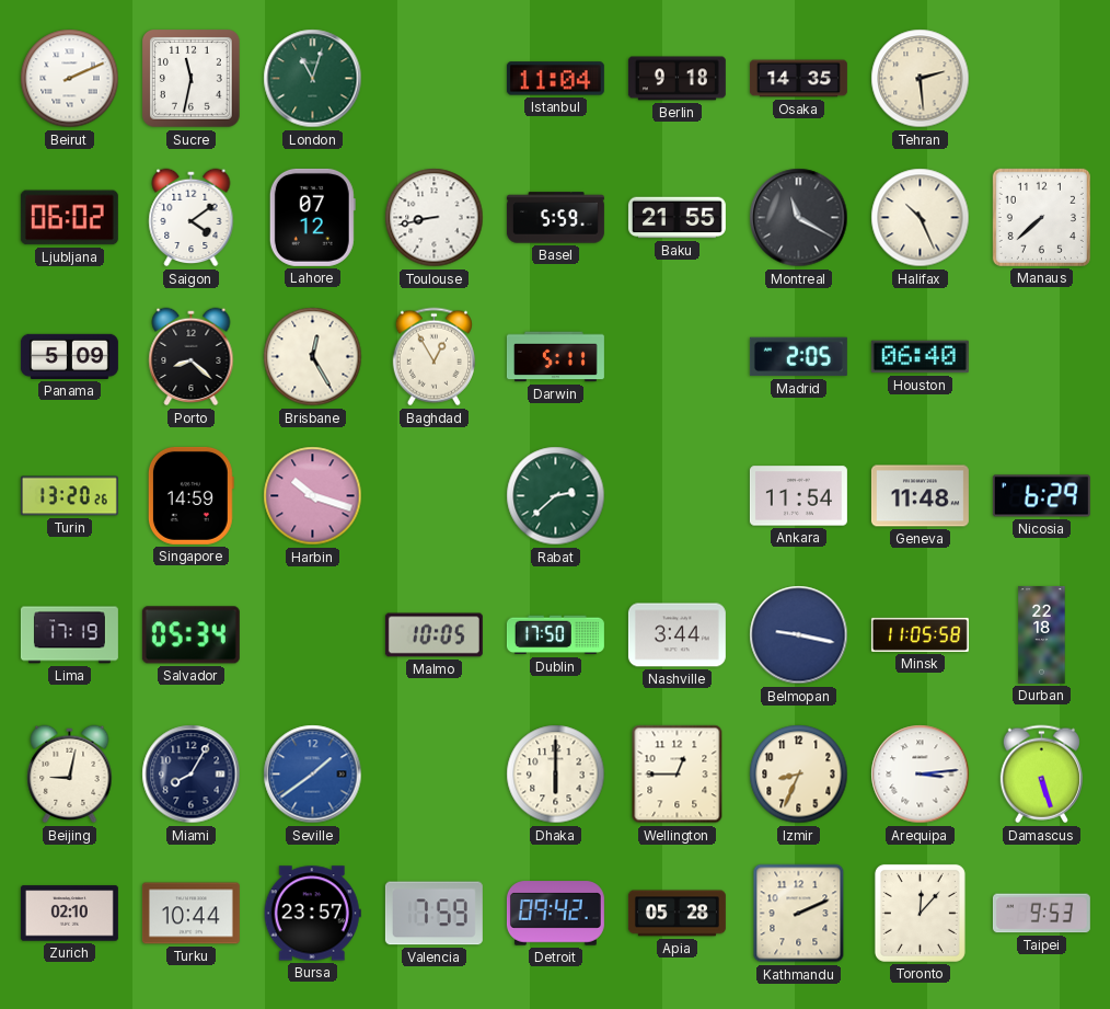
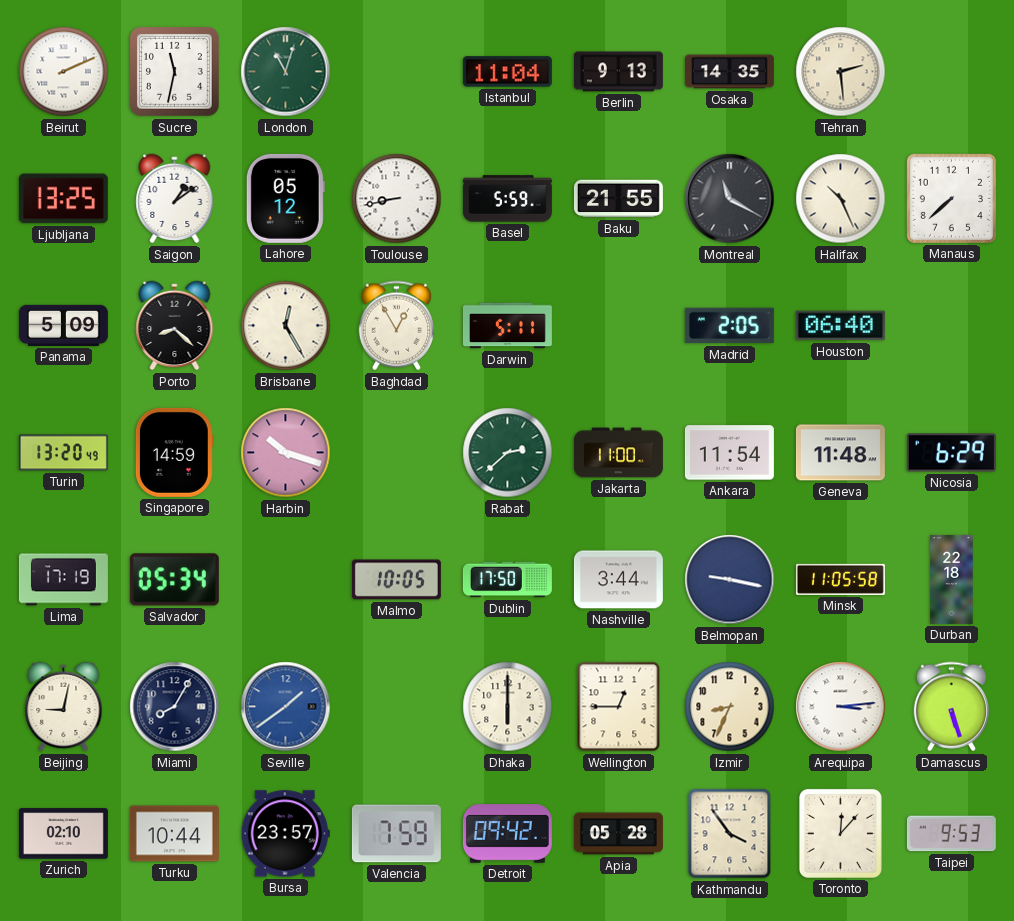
Berlin: 9:18 -> 9:13 (618, 72)
Ljubljana: 06:02 -> 13:25 (63, 199)
Saigon: 4:09 -> 1:09 (175, 199)
Lahore: 07:12 -> 05:12 (285, 198)
Turin: 13:20:26 -> 13:20:49 (63, 453)
Jakarta: none -> 11:00 (618, 453)
Kathmandu: 2:11 -> 3:54 (730, 834)
